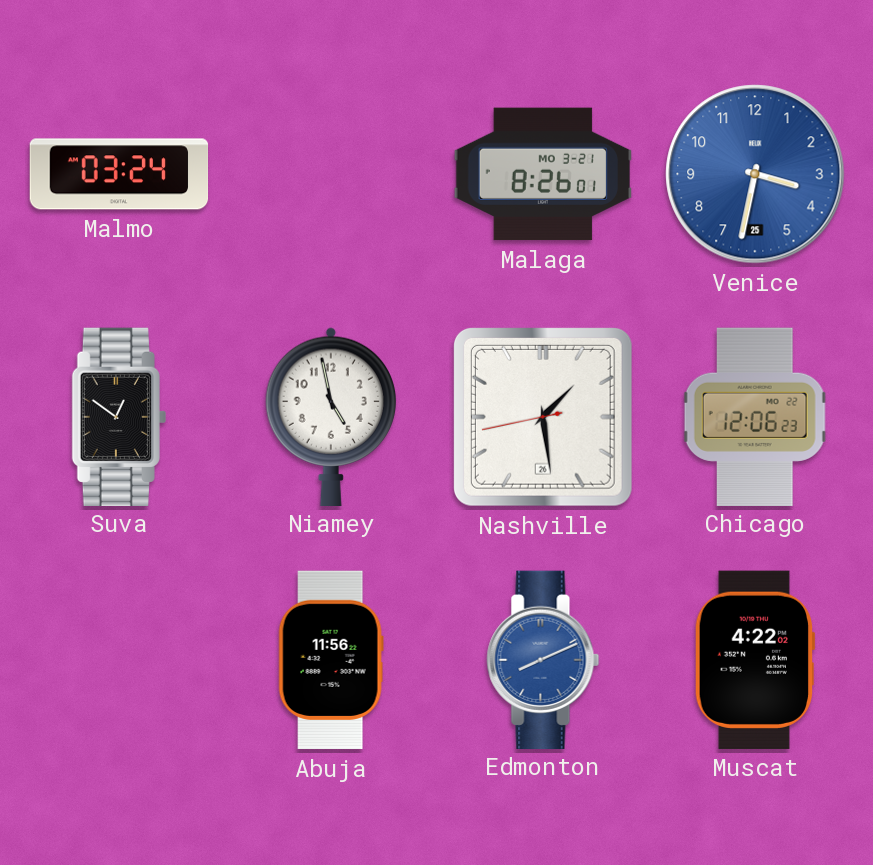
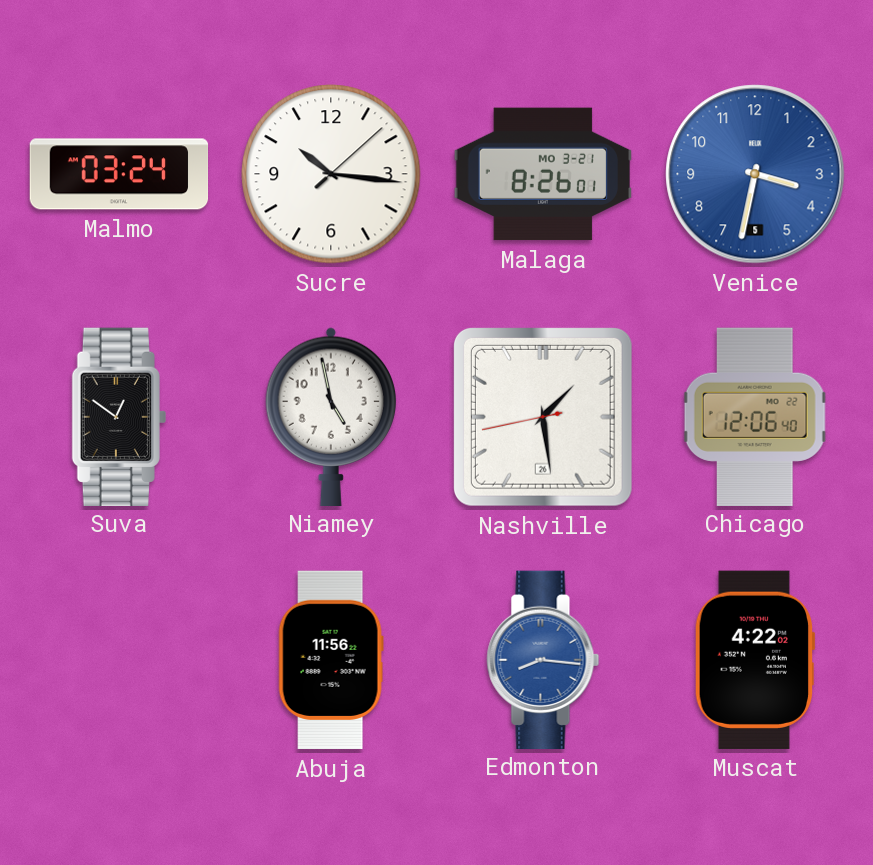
Sucre: none -> 10:16 (331, 174)
Venice date: 25 -> 5 (755, 174)
Chicago: 12:06:23 -> 12:06:40 (755, 416)
Edmonton: 8:11 -> 8:16 (543, 659)
